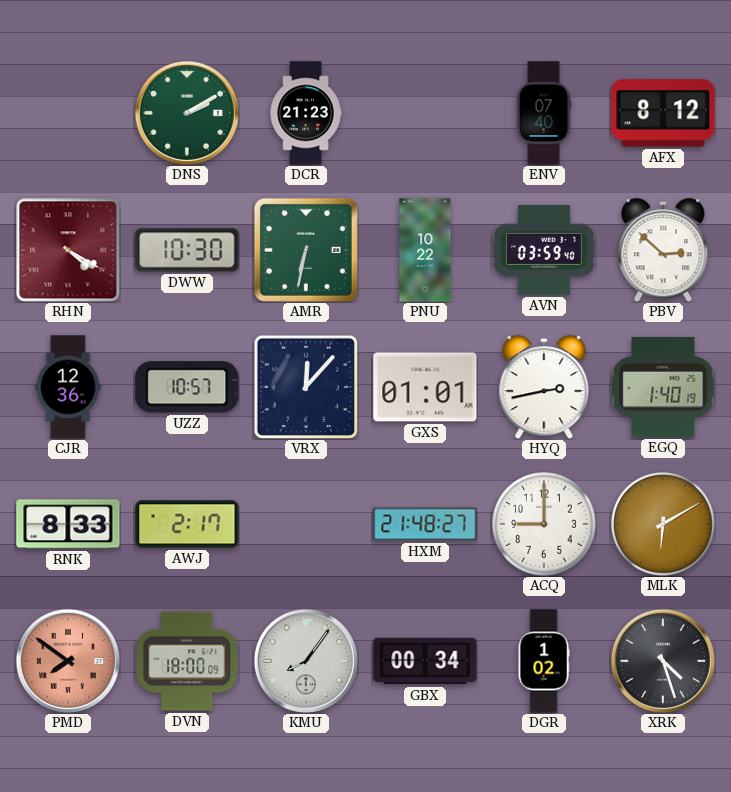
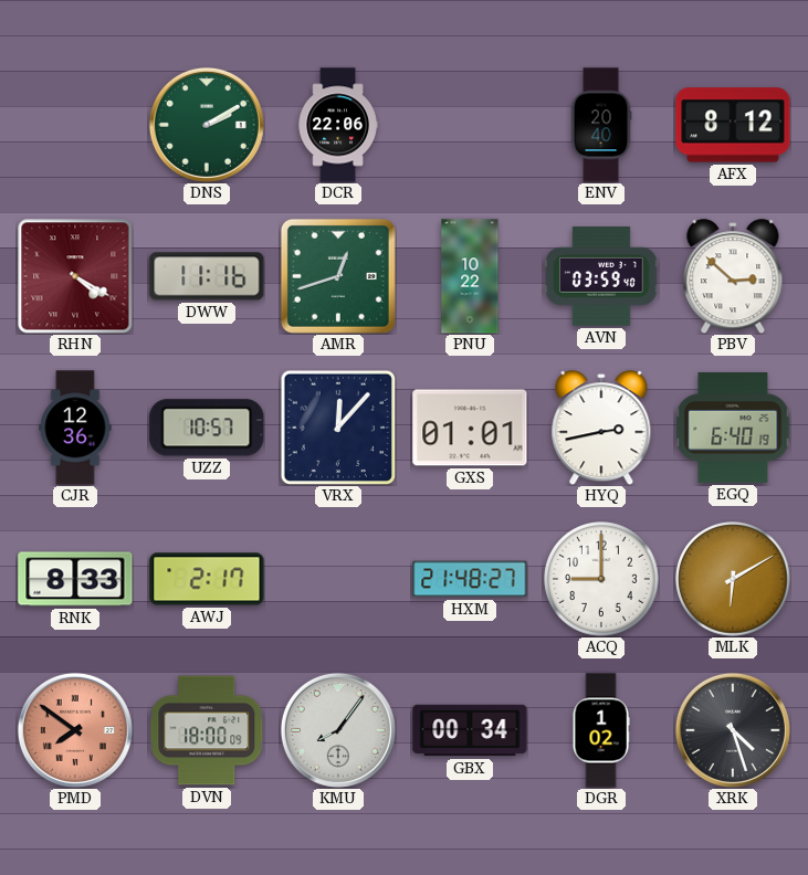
DCR: 21:23 -> 22:06 (338, 125)
ENV: 07:40 -> 20:40 (601, 125)
DWW: 10:30 -> 11:16 (207, 276)
AMR: 6:32 -> 12:42 (338, 276)
EGQ: 1:40 -> 6:40 (733, 428)
